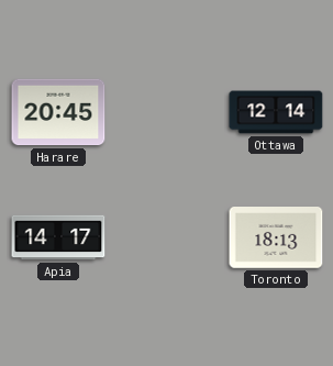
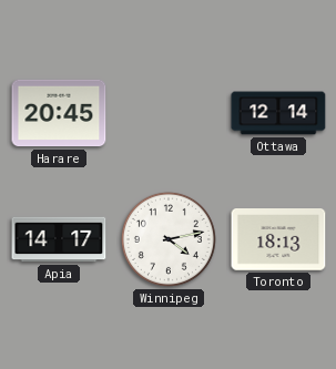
Winnipeg: none -> 4:13 (169, 239)
